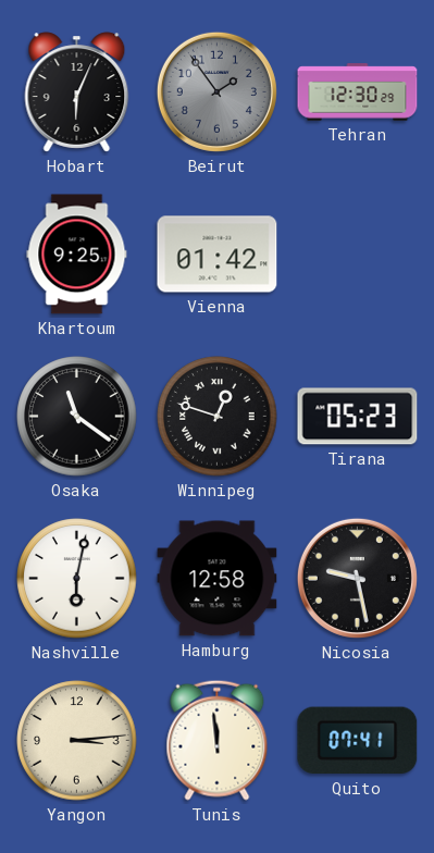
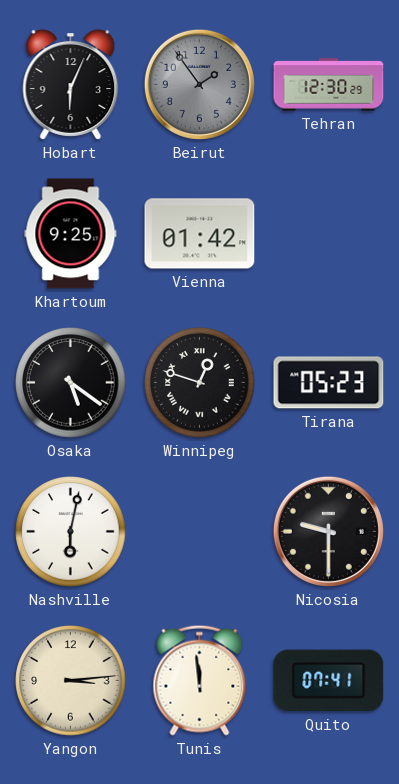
Osaka: 11:21 -> 5:21 (71, 383)
Hamburg: 12:58 -> none (218, 579)
Nicosia: 9:28 -> 9:30 (328, 531)
